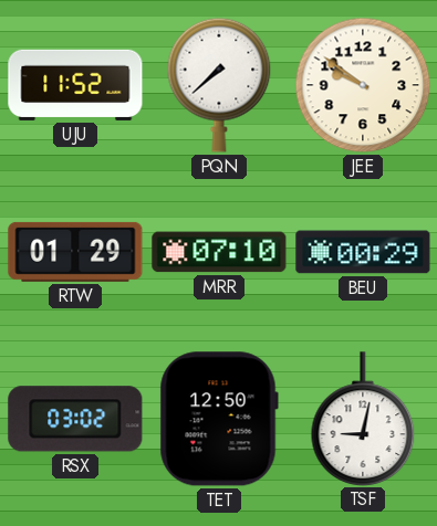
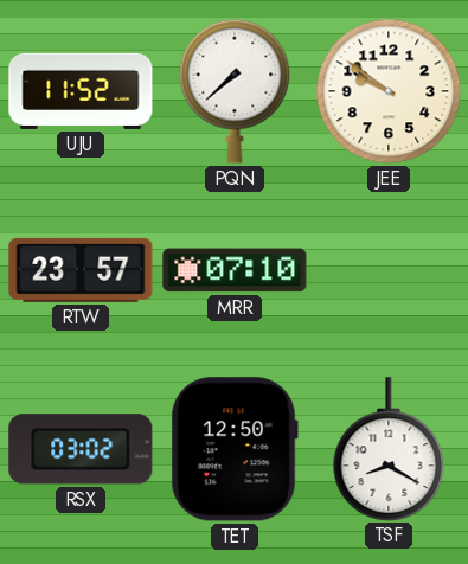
RTW: 01:29 -> 23:57 (81, 270)
BEU: 00:29 -> none (363, 252)
TSF: 9:02 -> 8:20 (389, 449)
